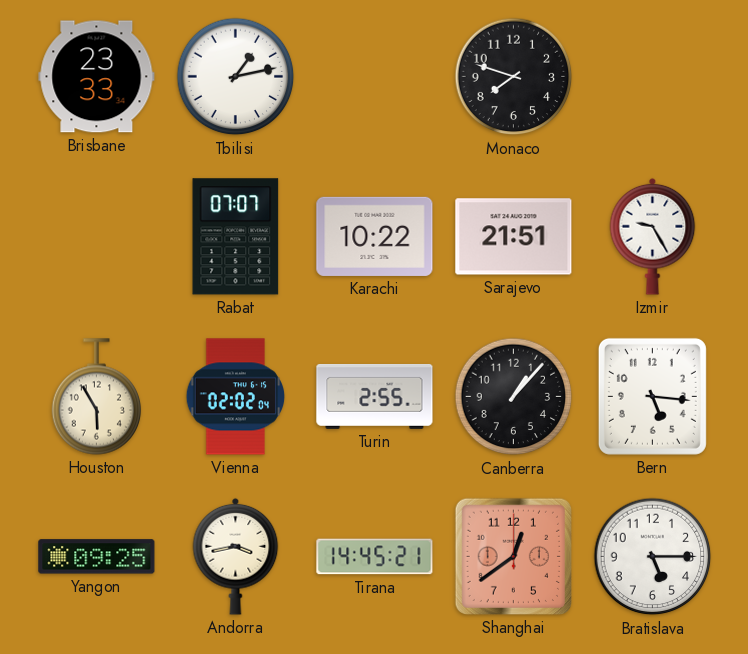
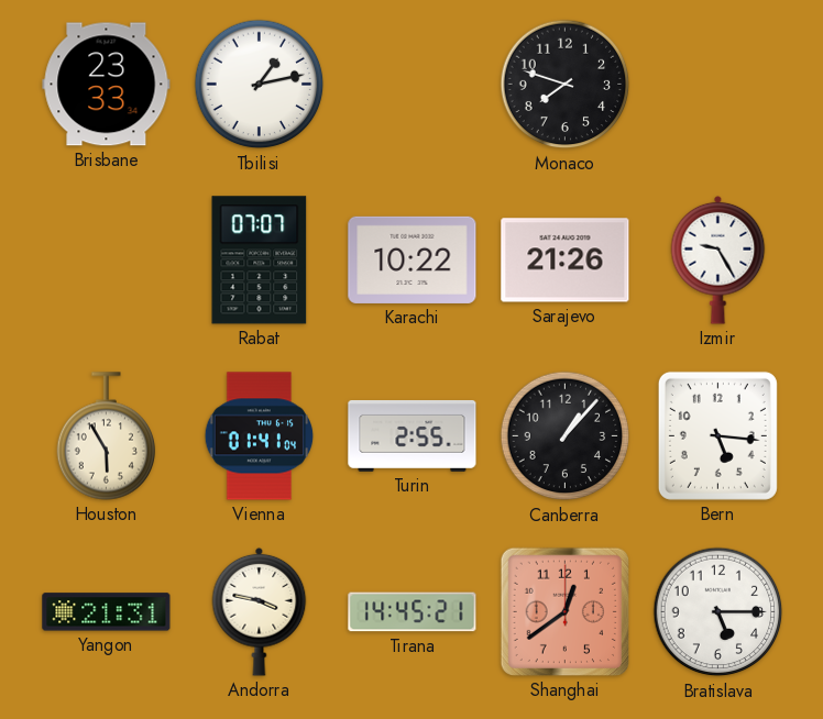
Sarajevo: 21:51 -> 21:26 (566, 261)
Vienna: 02:02 -> 01:41 (260, 436)
Yangon: 09:25 -> 21:31 (107, 612)
Andorra: 3:43 -> 3:47 (260, 611)
